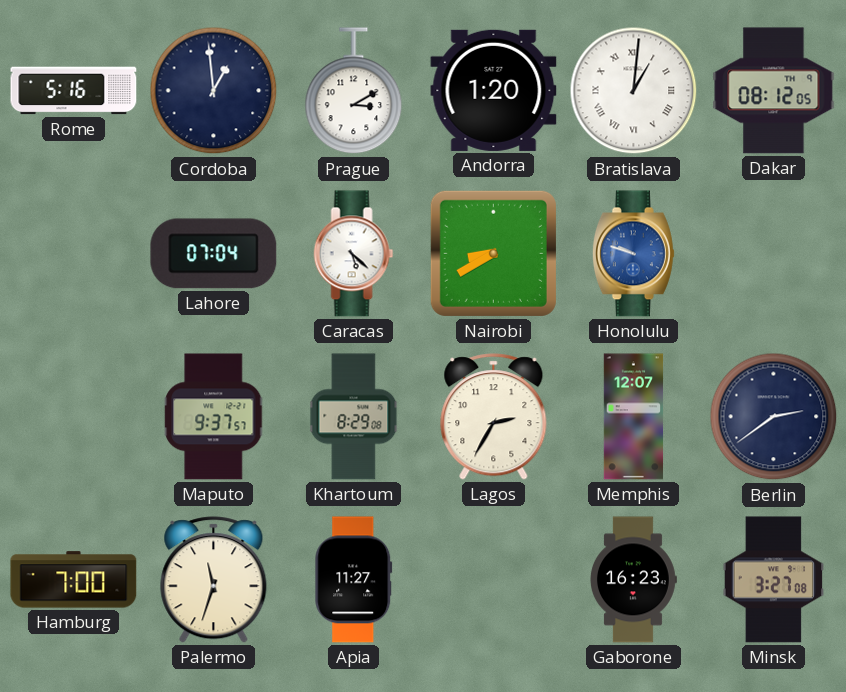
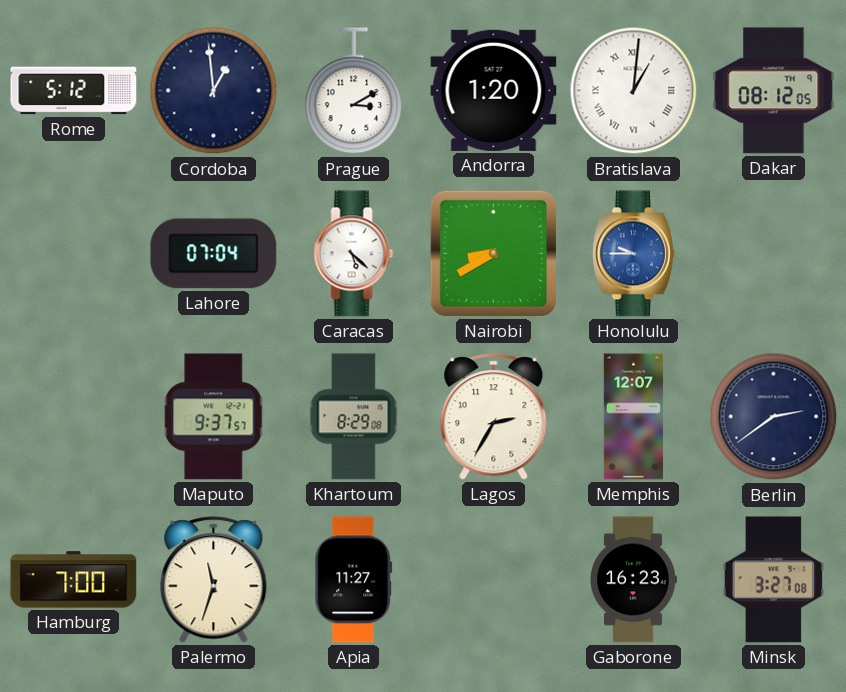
Rome: 5:16 -> 5:12 (74, 91)
Honolulu: 9:48 -> 9:45 (633, 254)
